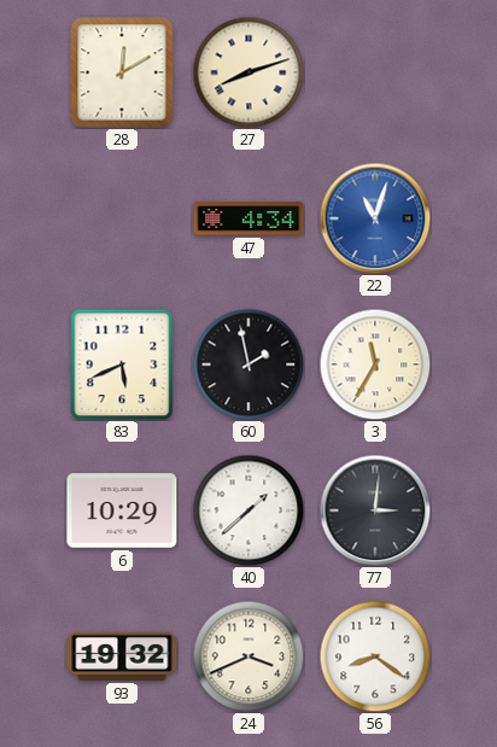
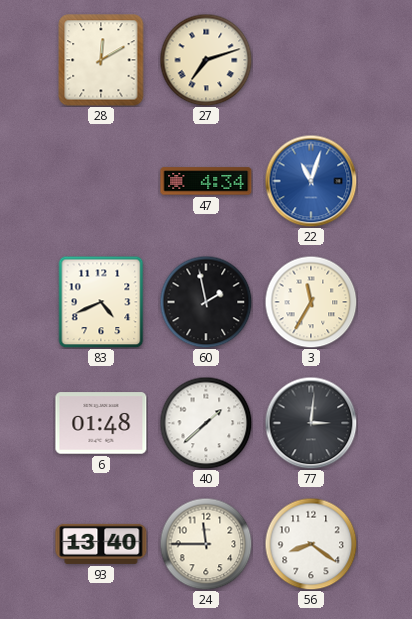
27: 8:12 -> 7:12 (206, 60)
83: 5:41 -> 4:41 (101, 302)
6: 10:29 -> 01:48 (101, 423)
93: 19:32 -> 13:40 (101, 544)
24: 3:41 -> 11:45 (206, 544)
